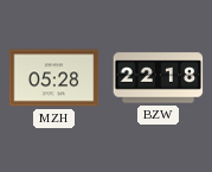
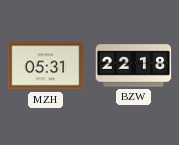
MZH: 05:28 -> 05:31 (46, 66)
